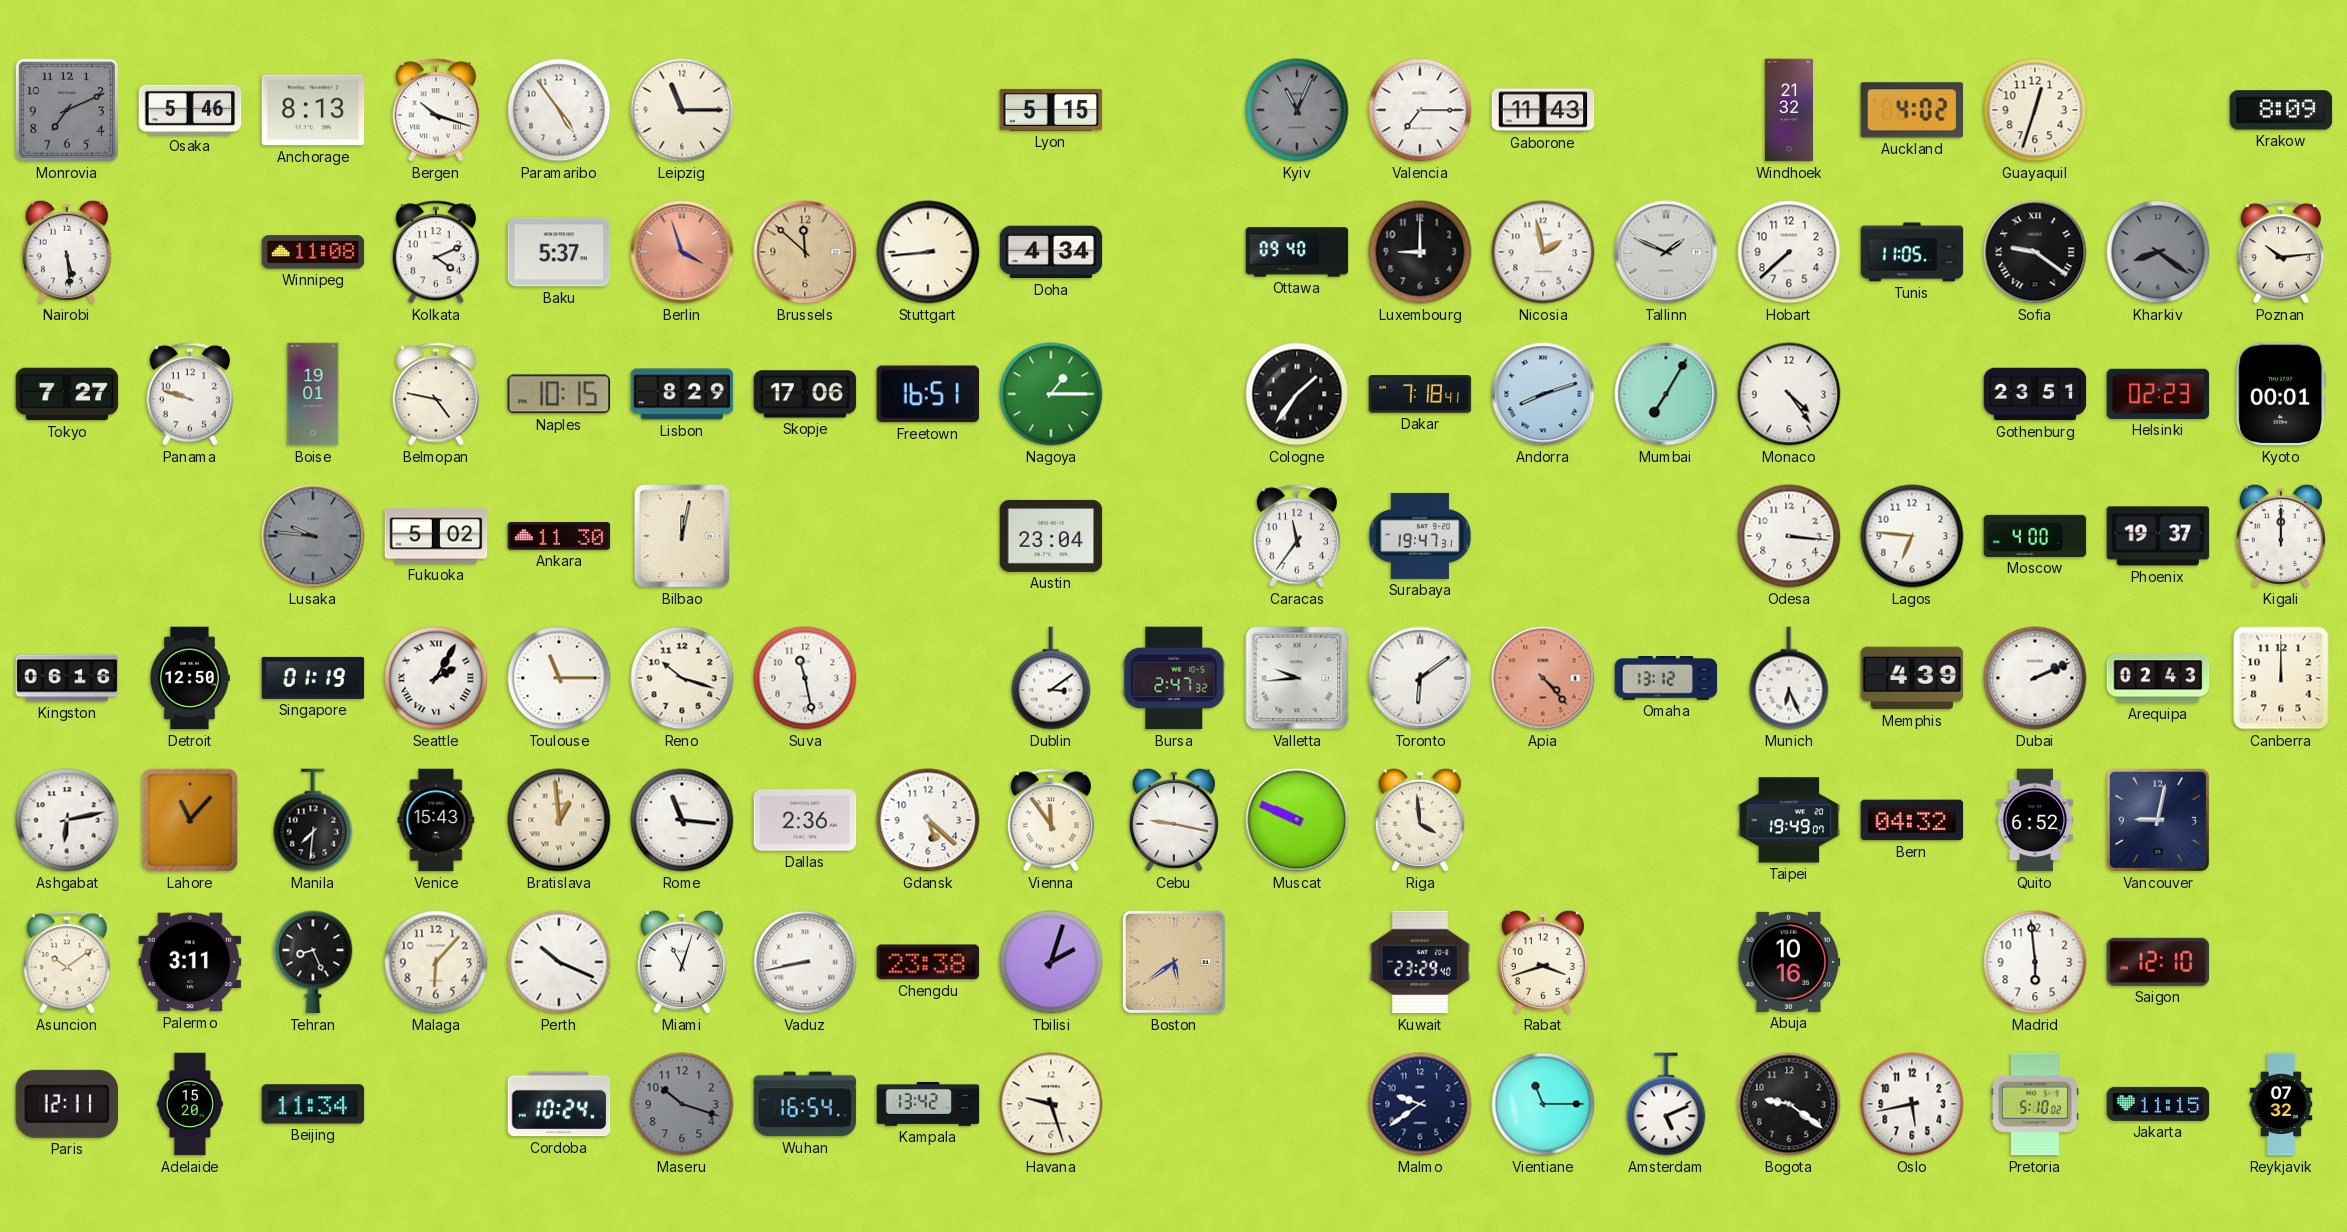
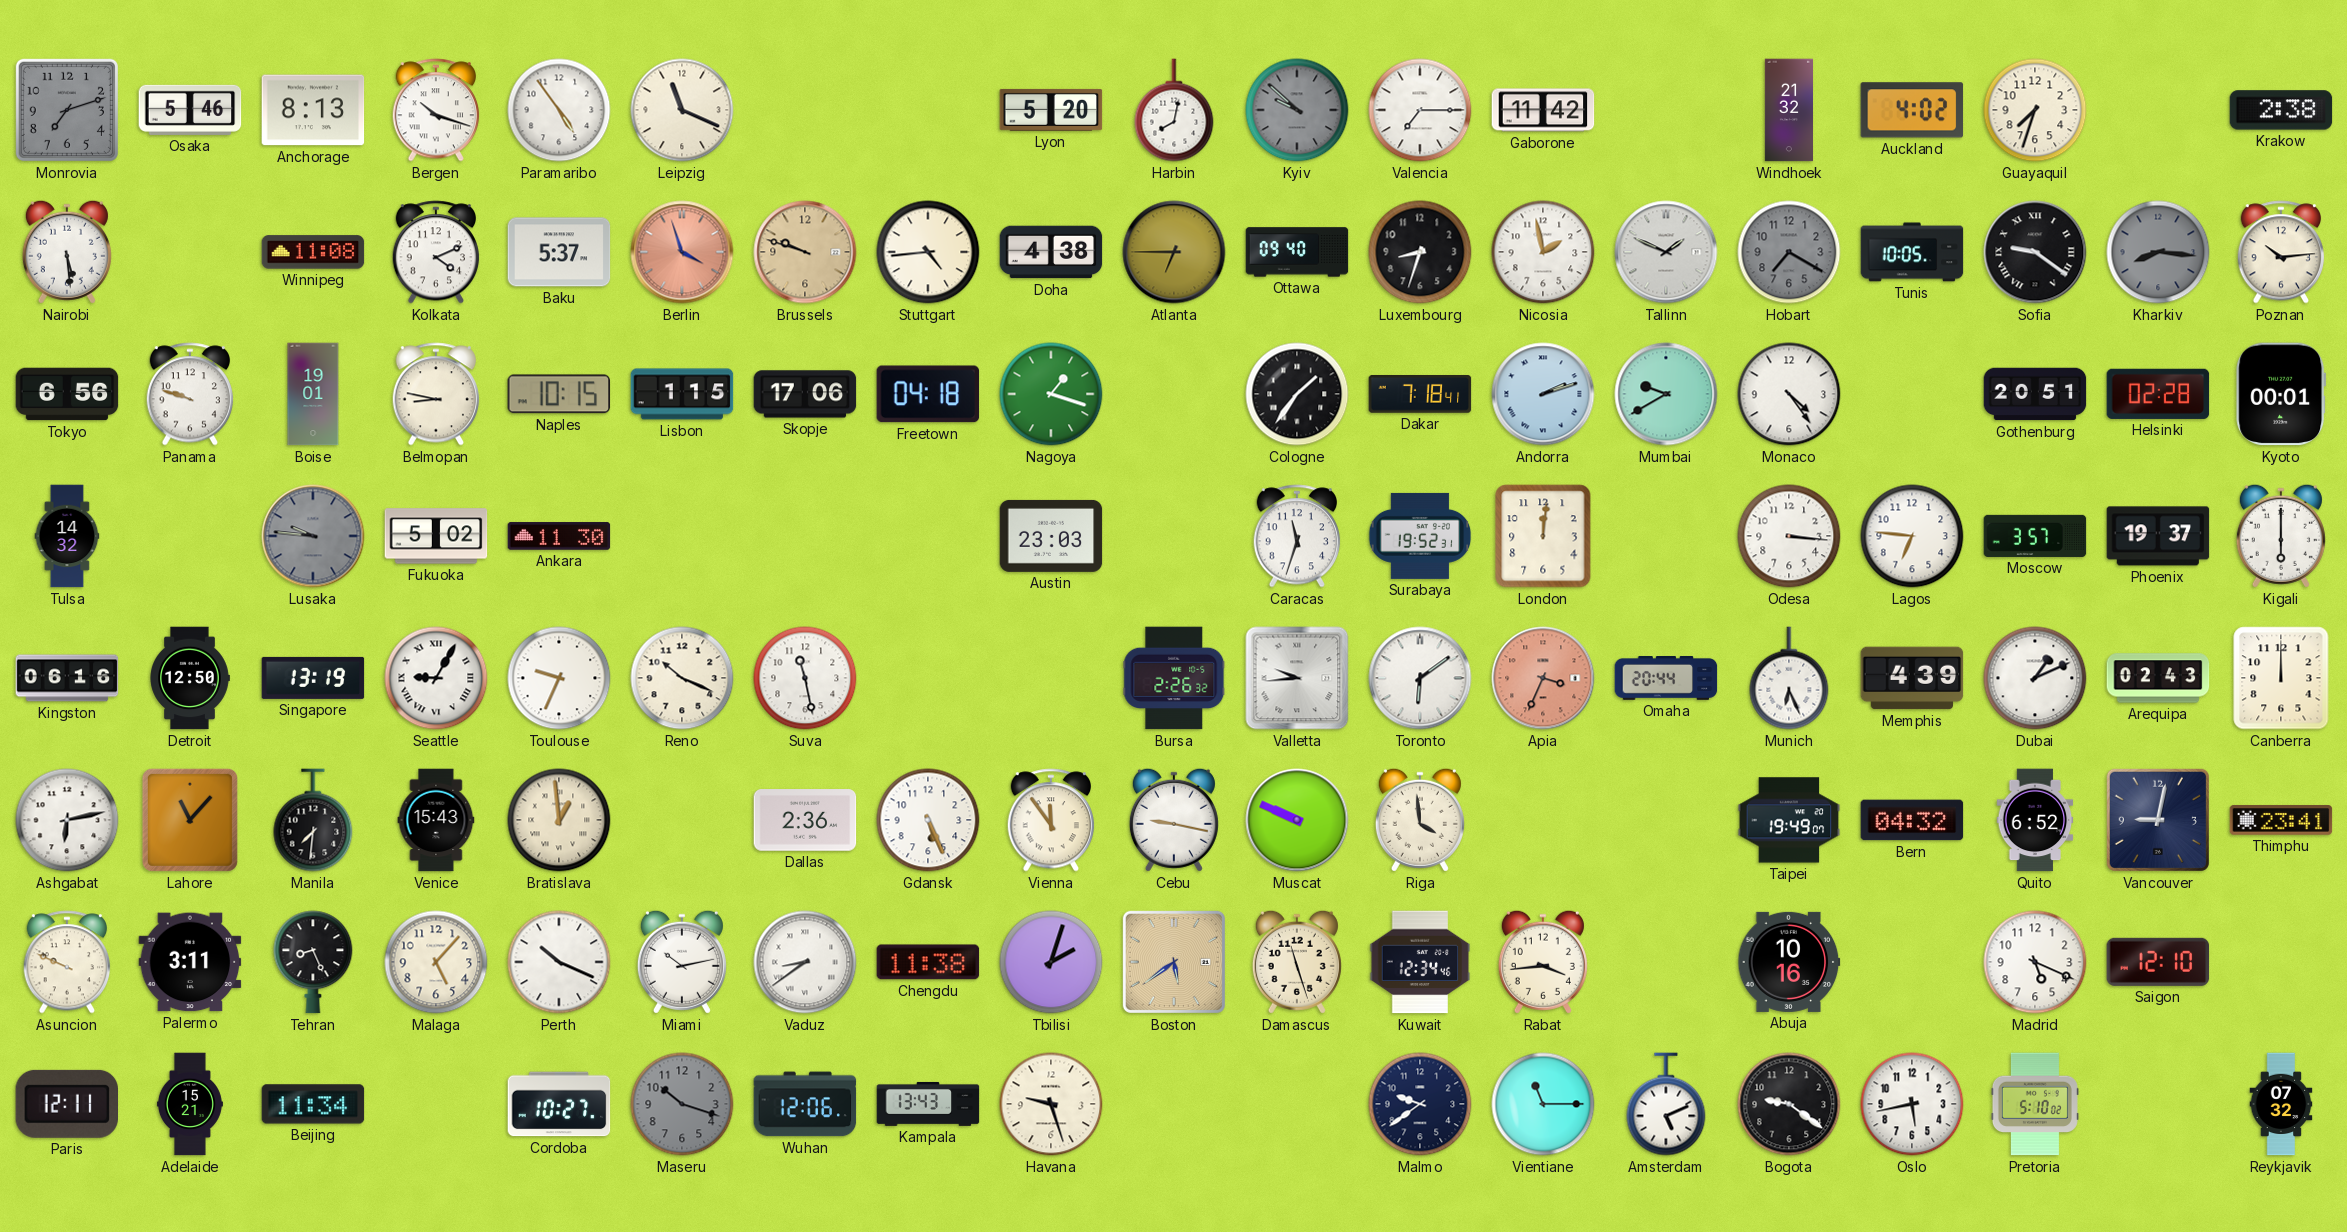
Monrovia: 7:11 -> 7:12 (67, 110)
Leipzig: 11:15 -> 11:19 (682, 110)
Lyon: 5:15 -> 5:20 (1051, 110)
Harbin: none -> 8:02 (1174, 110)
Kyiv: 11:04 -> 9:52 (1297, 110)
Gaborone: 11:43 -> 11:42 (1543, 110)
Guayaquil: 12:33 -> 7:33 (2035, 110)
Krakow: 8:09 -> 2:38 (2281, 110)
Brussels: 11:52 -> 9:48 (805, 252)
Stuttgart: 8:44 -> 4:44 (928, 252)
Doha: 4:34 -> 4:38 (1051, 252)
Atlanta: none -> 6:45 (1174, 252)
Luxembourg: 9:00 -> 8:33 (1420, 252)
Hobart: 7:38 -> 7:20 (1789, 252)
Hobart dial: white -> grey (1789, 252)
Tunis: 11:05 -> 10:05 (1912, 252)
Kharkiv: 8:21 -> 8:16 (2158, 252)
Tokyo: 7:27 -> 6:56 (67, 394)
Belmopan: 4:47 -> 8:47 (436, 394)
Lisbon: 8:29 -> 1:15 (682, 394)
Freetown: 16:51 -> 04:18 (928, 394)
Nagoya: 1:15 -> 1:18 (1051, 394)
Andorra: 8:12 -> 2:12 (1543, 394)
Mumbai: 7:05 -> 9:40 (1666, 394)
Gothenburg: 23:51 -> 20:51 (2035, 394)
Helsinki: 02:23 -> 02:28 (2158, 394)
Tulsa: none -> 14:32 (67, 536)
Bilbao: 12:02 -> none (682, 536)
Austin: 23:04 -> 23:03 (1051, 536)
Caracas: 11:36 -> 11:33 (1297, 536)
Surabaya: 19:47 -> 19:52 (1420, 536)
London: none -> 12:01 (1543, 536)
Moscow: 4:00 -> 3:57 (2035, 536)
Kigali: 12:00 -> 6:00 (2281, 536)
Singapore: 01:19 -> 13:19 (313, 678)
Seattle: 2:05 -> 9:05 (436, 678)
Toulouse: 11:15 -> 9:34 (559, 678)
Reno: 10:18 -> 10:19 (682, 678)
Dublin: 3:09 -> none (1051, 678)
Bursa: 2:47 -> 2:26 (1174, 678)
Apia: 4:23 -> 3:34 (1543, 678)
Omaha: 13:12 -> 20:44 (1666, 679)
Dubai: 2:11 -> 1:11 (2035, 678)
Rome: 11:16 -> none (682, 820)
Gdansk: 5:22 -> 5:26 (928, 820)
Thimphu: none -> 23:41 (2281, 820)
Asuncion: 10:09 -> 9:49 (67, 962)
Malaga: 6:07 -> 5:07 (436, 962)
Miami: 11:03 -> 10:13 (682, 962)
Vaduz: 8:43 -> 8:39 (805, 962)
Chengdu: 23:38 -> 11:38 (928, 962)
Damascus: none -> 11:27 (1297, 962)
Kuwait: 23:29 -> 12:34 (1420, 962)
Rabat: 3:42 -> 3:44 (1543, 962)
Madrid: 5:59 -> 5:19 (2035, 962)
Adelaide: 15:20 -> 15:21 (190, 1104)
Cordoba: 10:24 -> 10:27 (559, 1104)
Wuhan: 16:54 -> 12:06 (805, 1104)
Kampala: 13:42 -> 13:43 (928, 1104)
Jakarta: 11:15 -> none (2158, 1104)
